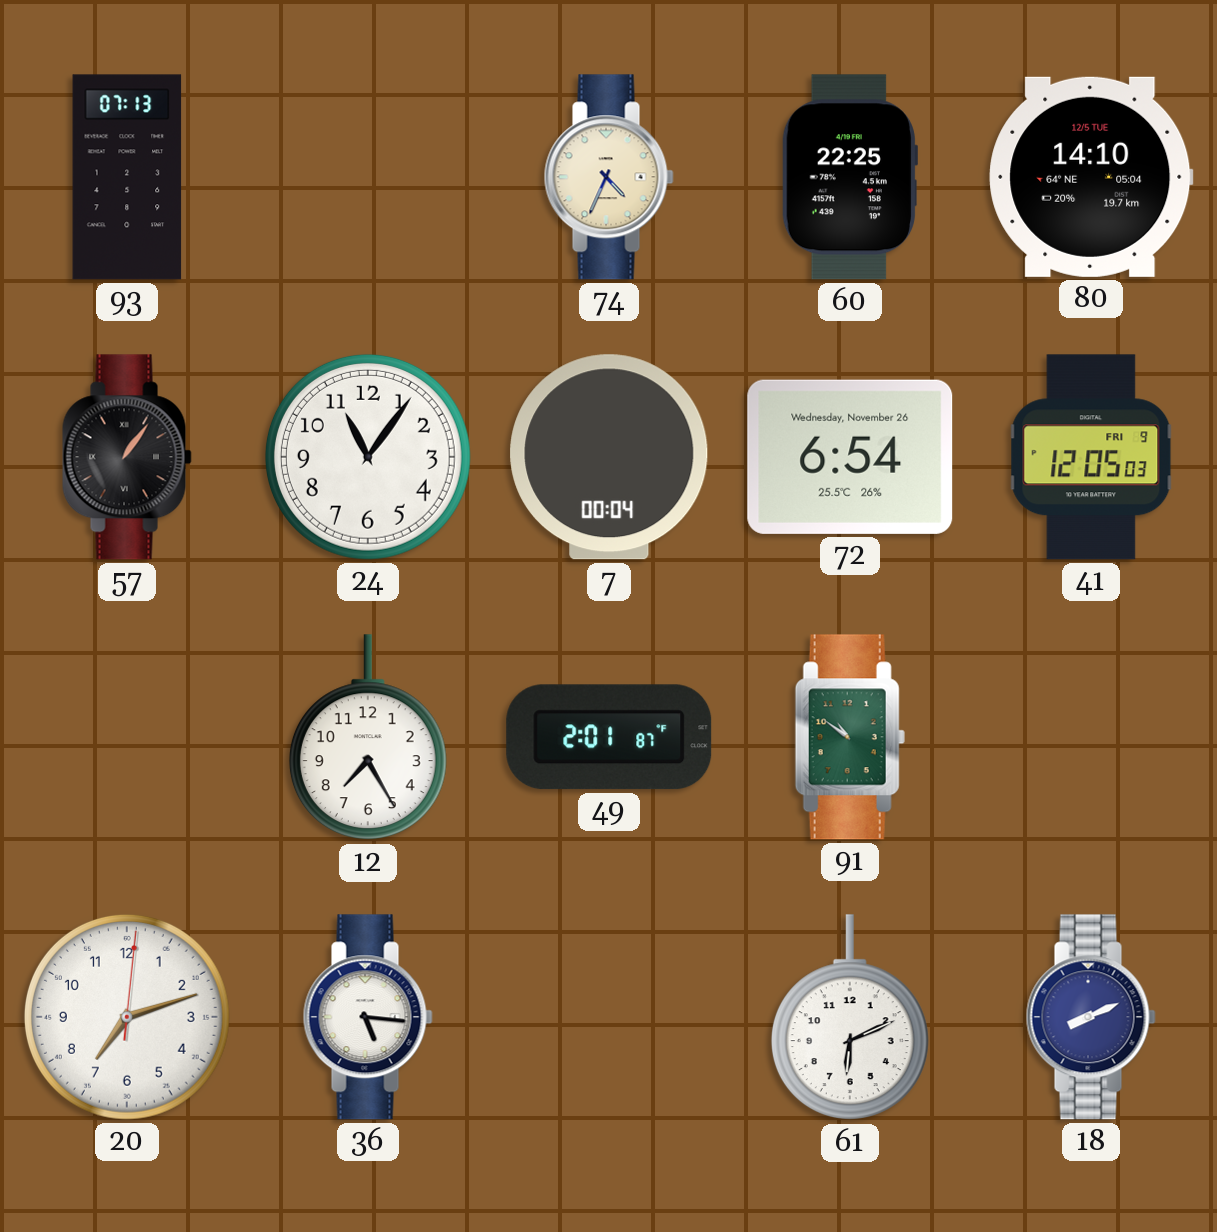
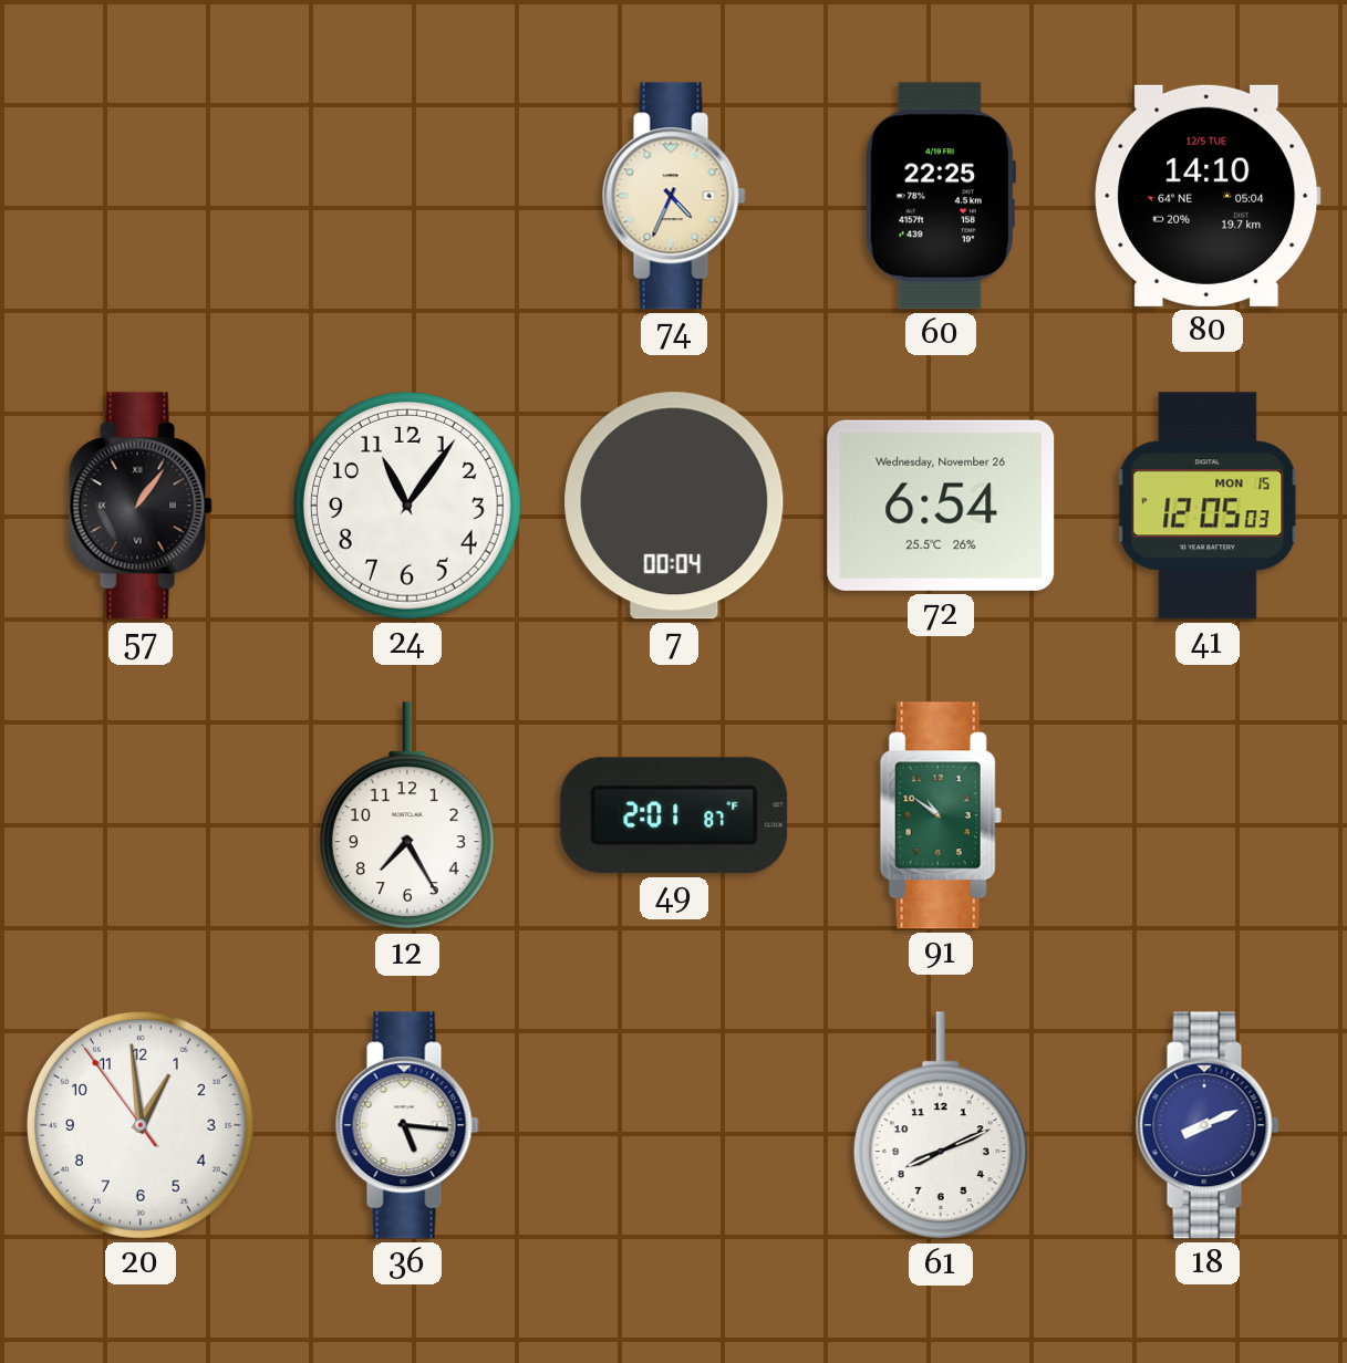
93: 07:13 -> none (127, 177)
41 date: FRI 9 -> MON 15 (1208, 506)
20: 7:12 -> 12:58 (141, 1125)
61: 6:11 -> 8:11 (941, 1126)
